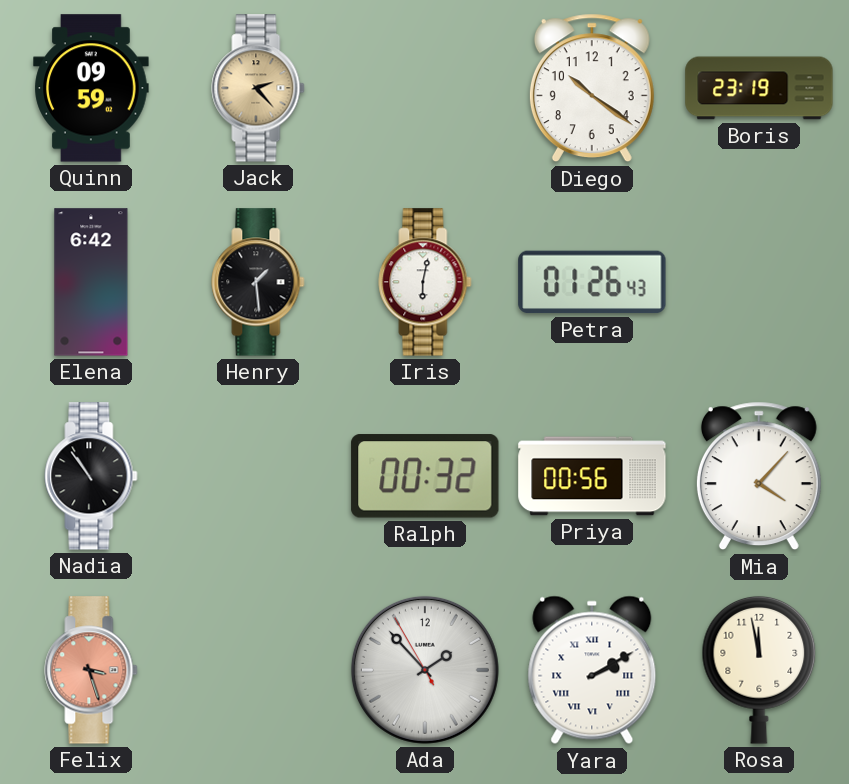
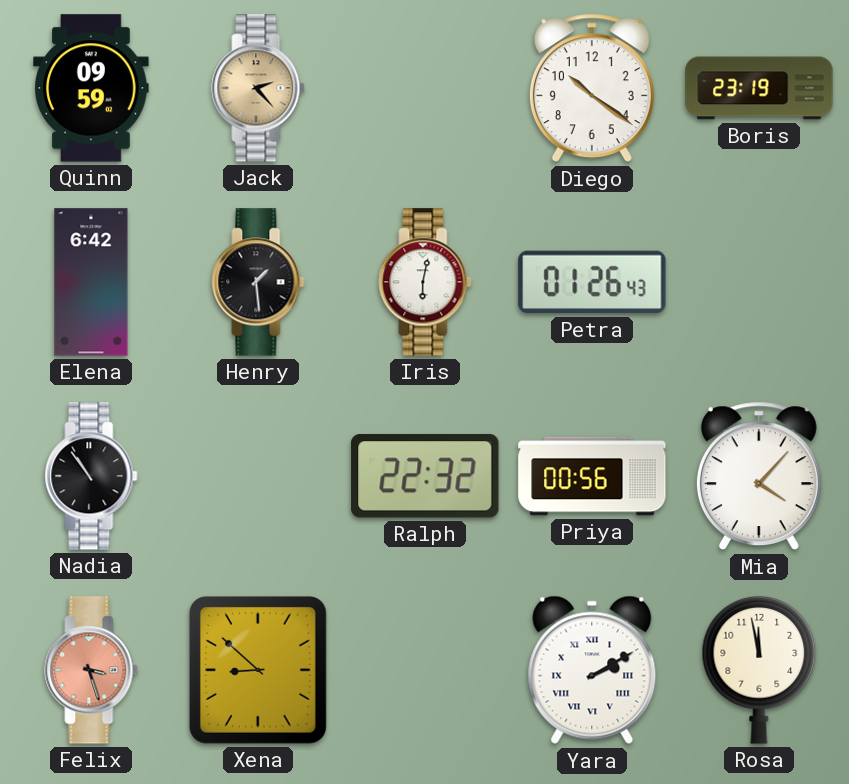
Ralph: 00:32 -> 22:32 (425, 476)
Xena: none -> 8:52 (258, 670)
Ada: 1:52 -> none (425, 670)
